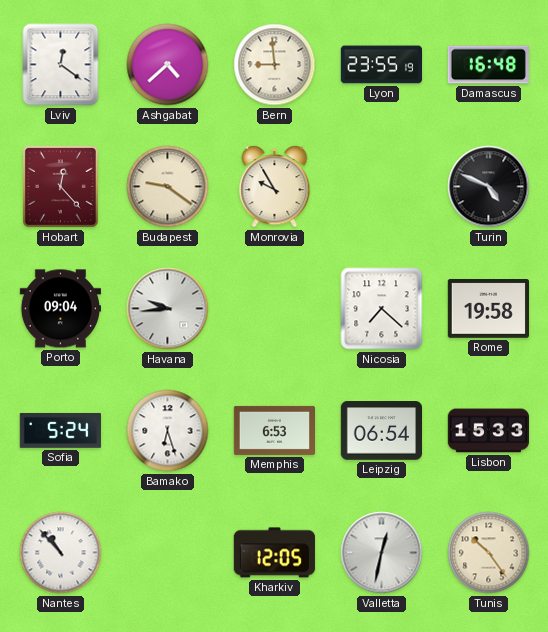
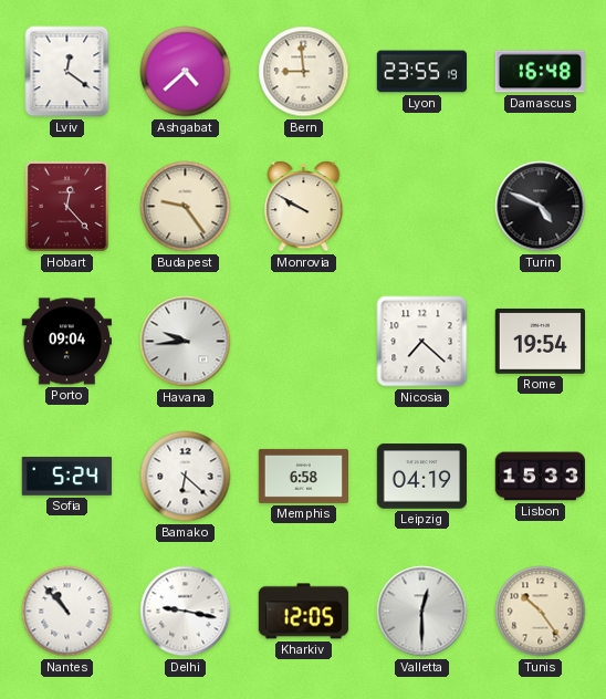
Budapest: 9:21 -> 9:24 (186, 207)
Monrovia: 9:55 -> 9:50 (304, 207)
Rome: 19:58 -> 19:54 (540, 342)
Bamako: 6:27 -> 6:22 (186, 477)
Memphis: 6:53 -> 6:58 (303, 476)
Leipzig: 06:54 -> 04:19 (421, 477)
Delhi: none -> 9:17 (186, 612)
Valletta: 12:32 -> 12:30 (422, 612)
